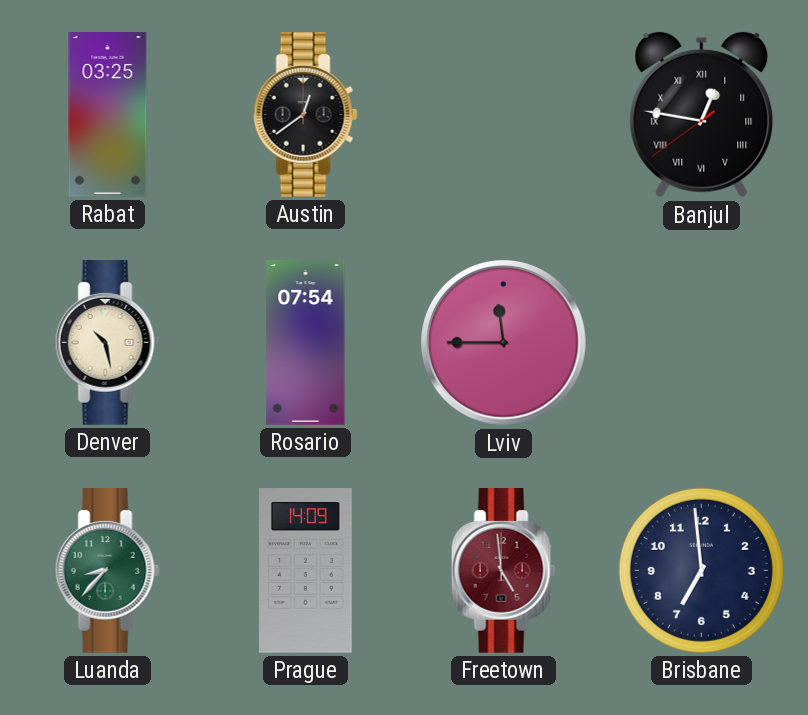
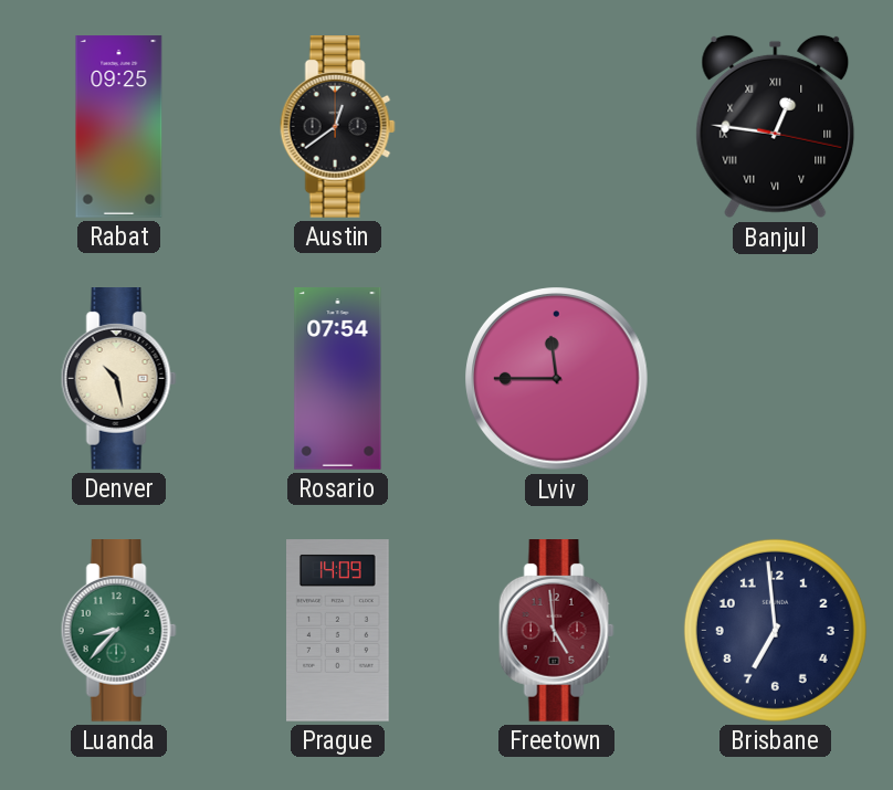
Rabat: 03:25 -> 09:25 (119, 127)
Banjul: 12:46:39 -> 12:46:17 (776, 127)
